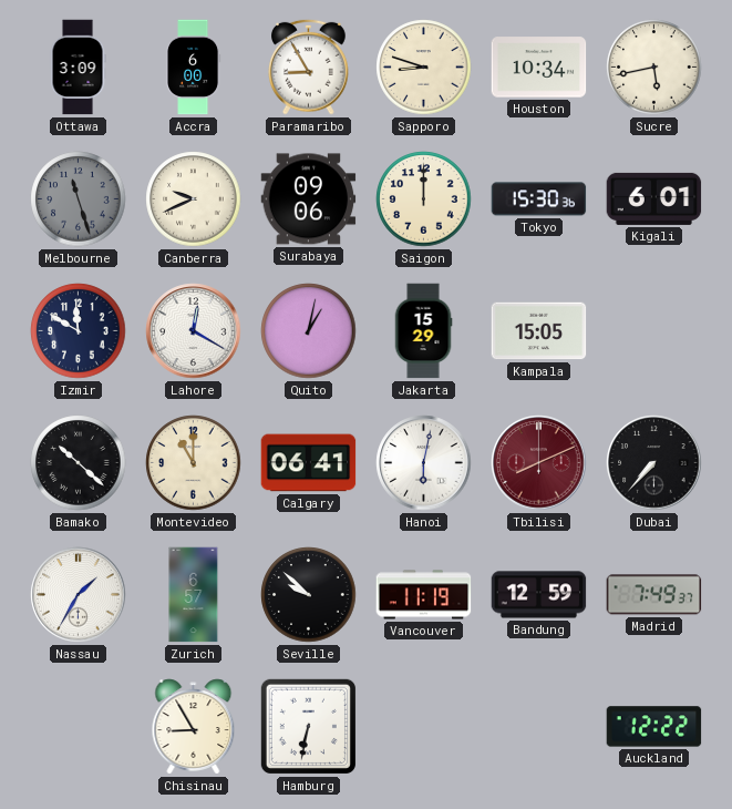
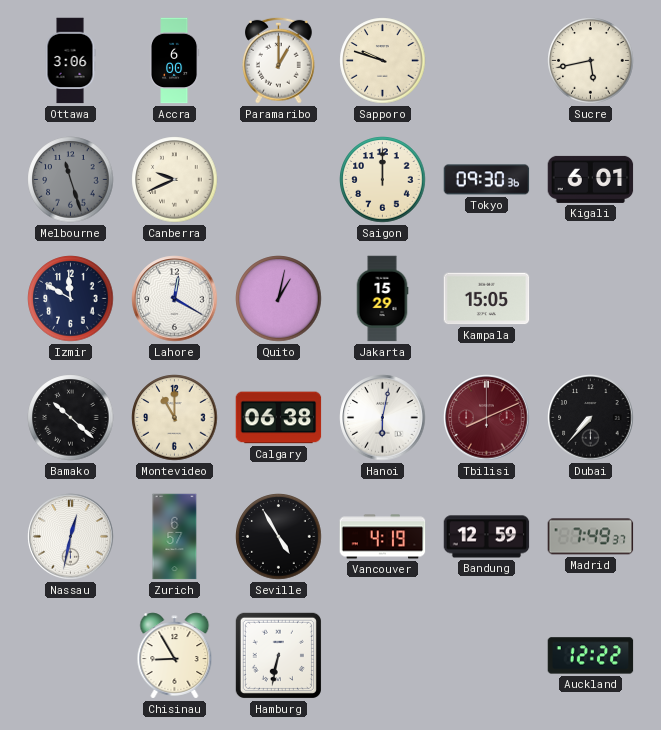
Ottawa: 3:09 -> 3:06 (70, 61)
Paramaribo: 8:55 -> 1:00 (279, 60)
Sapporo: 8:48 -> 9:48 (383, 61)
Houston: 10:34 -> none (539, 68)
Surabaya: 09:06 -> none (309, 199)
Tokyo: 15:30 -> 09:30 (487, 180)
Calgary: 06:41 -> 06:38 (279, 418)
Nassau: 1:35 -> 12:32 (71, 537)
Seville: 9:52 -> 4:55 (279, 537)
Vancouver: 11:19 -> 4:19 (383, 537)
